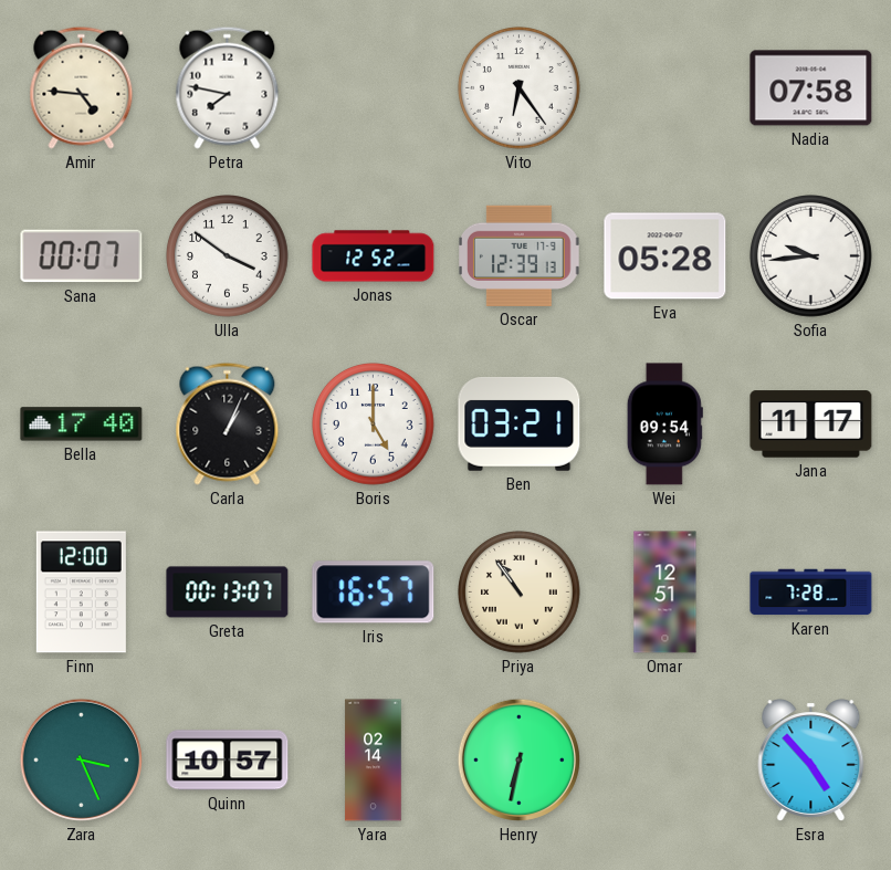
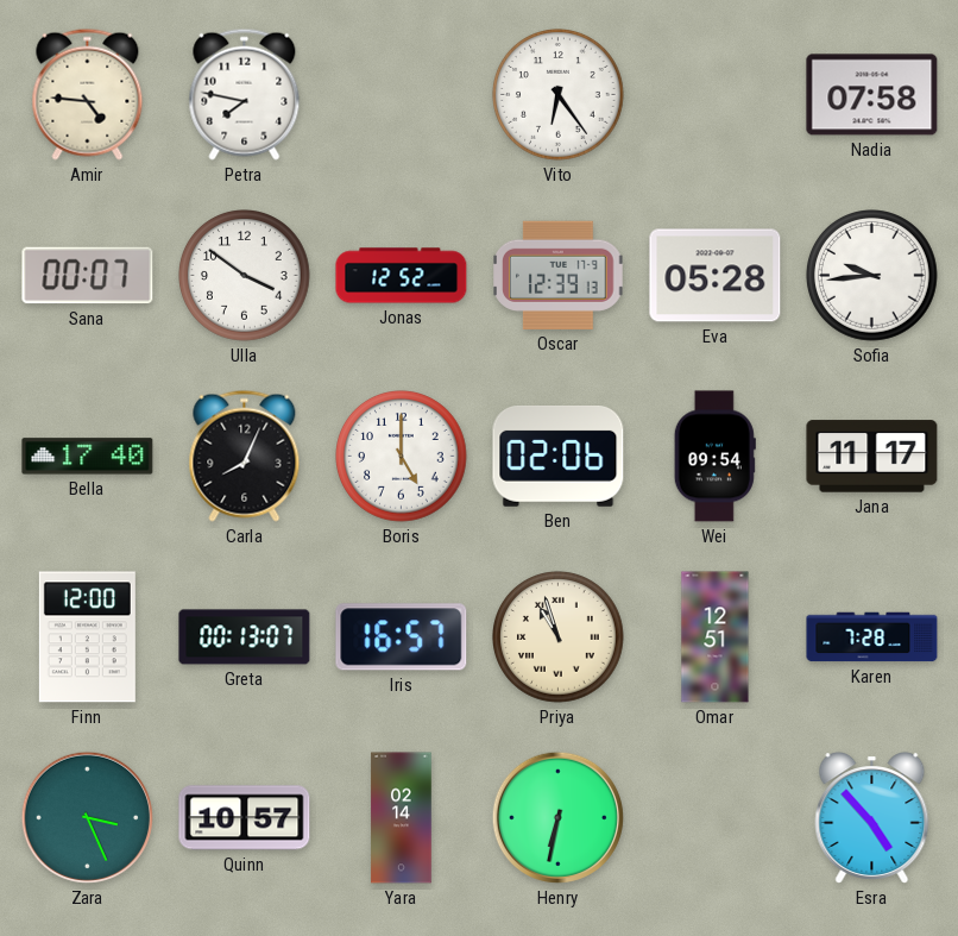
Carla: 1:04 -> 8:04 (245, 456)
Ben: 03:21 -> 02:06 (559, 456)
Priya: 10:54 -> 10:57 (559, 637)
